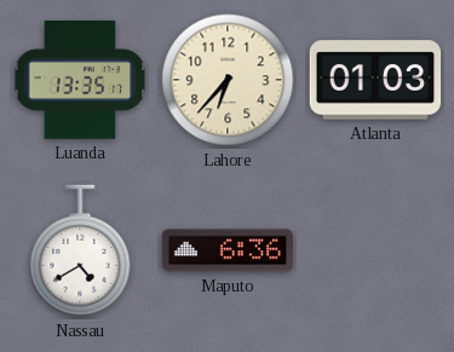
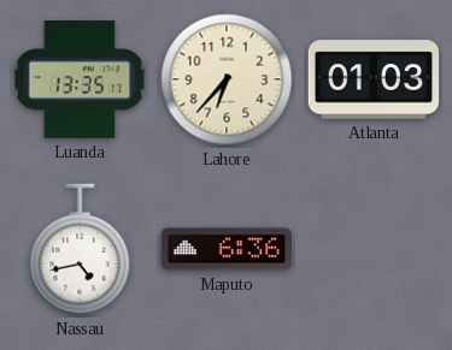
Nassau: 4:40 -> 4:43 (80, 249)
